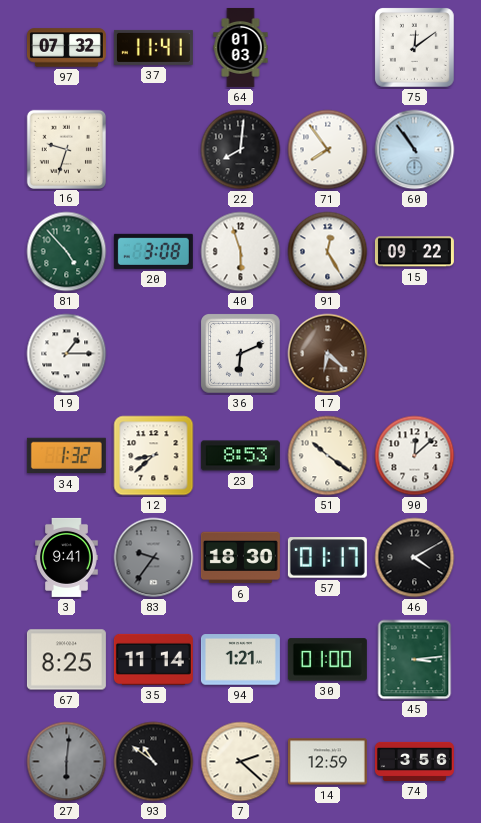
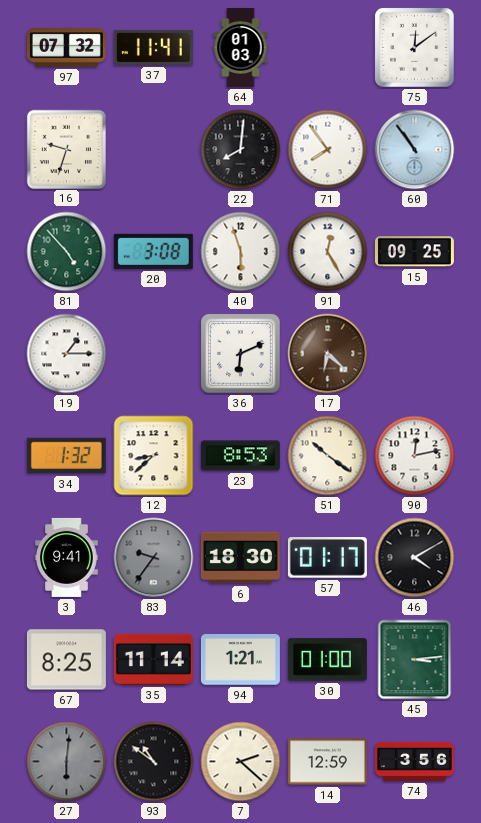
15: 09:22 -> 09:25 (414, 252)
90: 12:08 -> 12:13 (415, 456)
